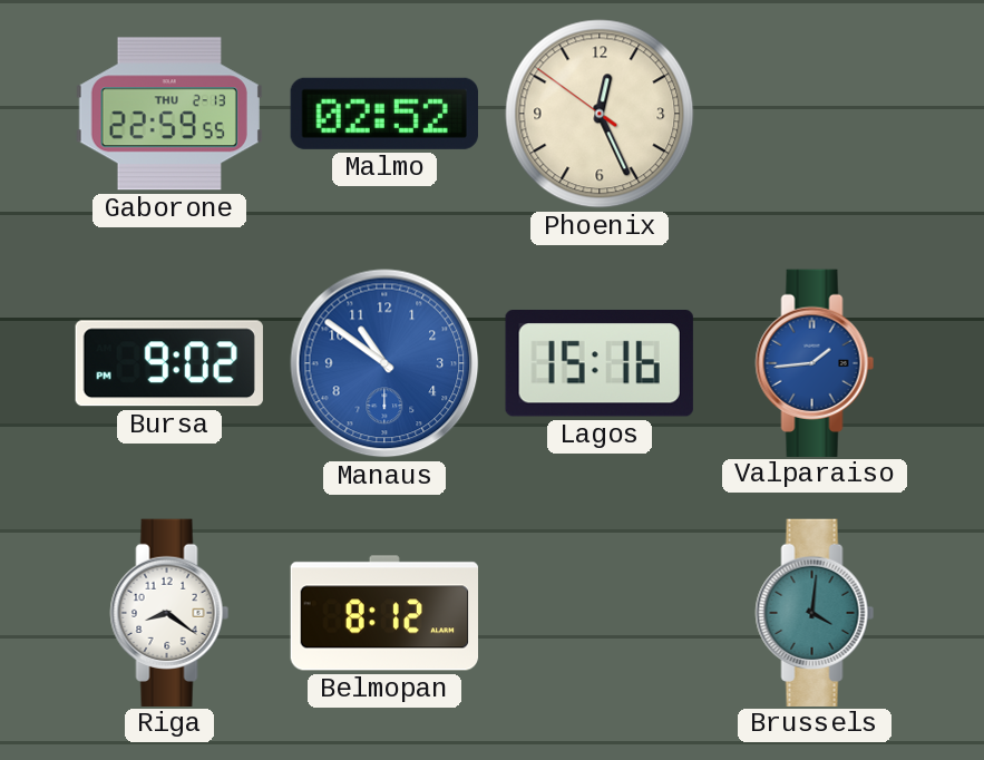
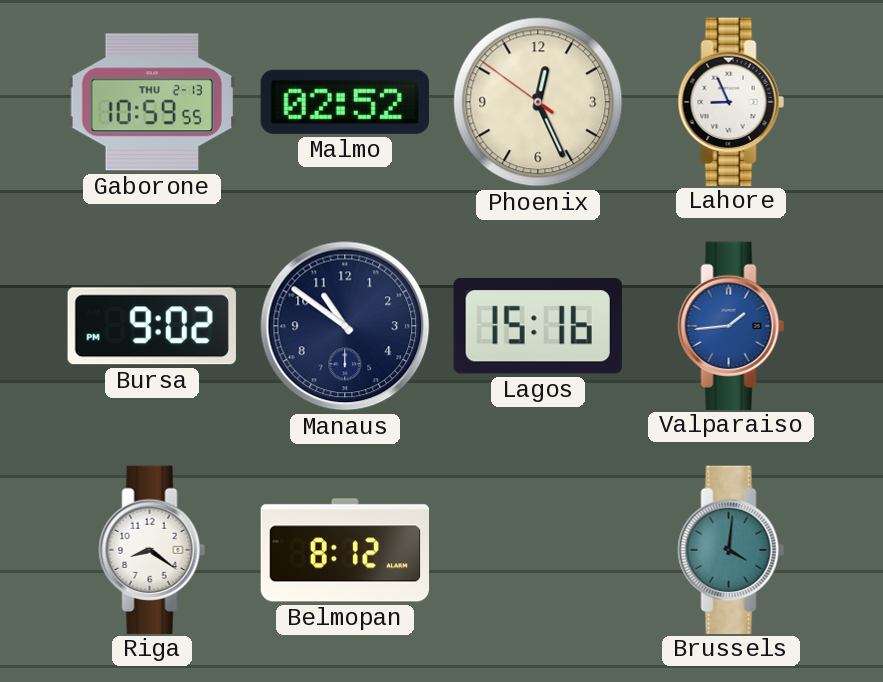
Gaborone: 22:59 -> 10:59 (152, 102)
Lahore: none -> 8:56 (731, 101)
Manaus dial: blue -> navy (345, 326)
